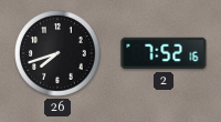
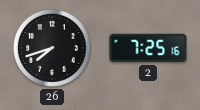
2: 7:52 -> 7:25 (148, 48)
